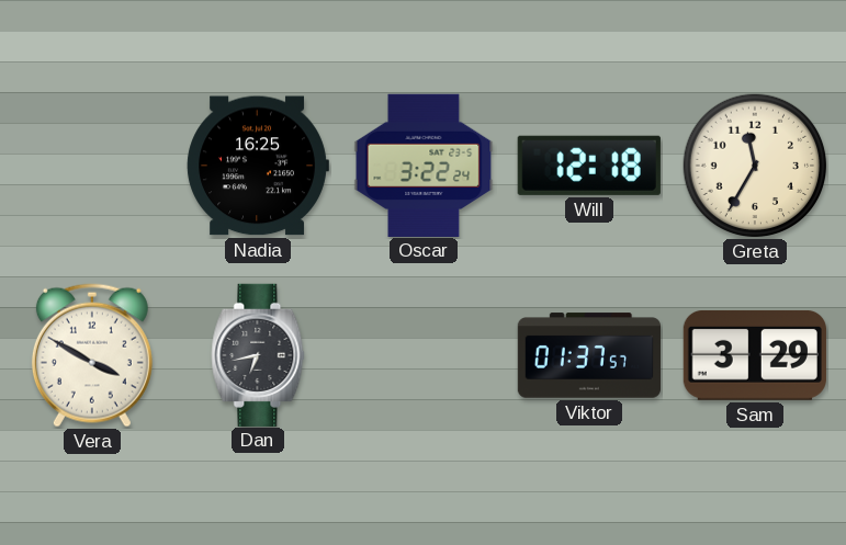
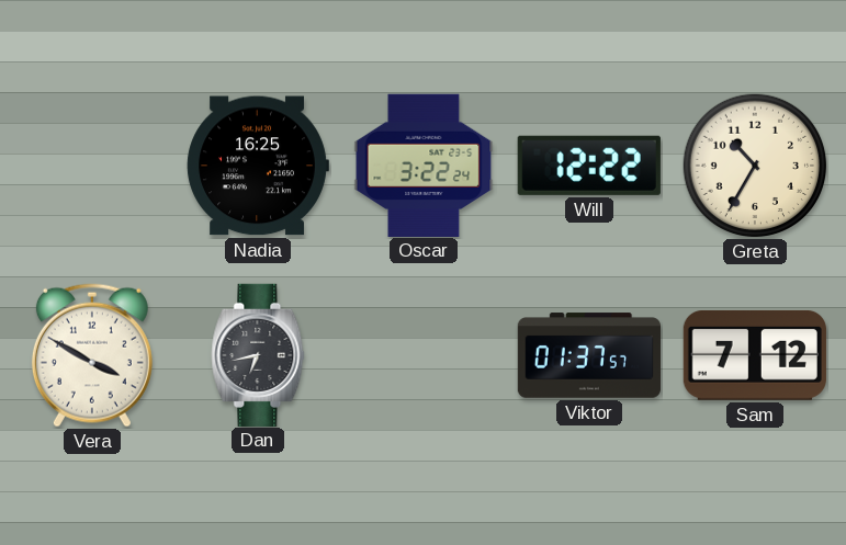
Will: 12:18 -> 12:22 (589, 166)
Greta: 11:35 -> 10:35 (755, 166)
Sam: 3:29 -> 7:12 (755, 355)
